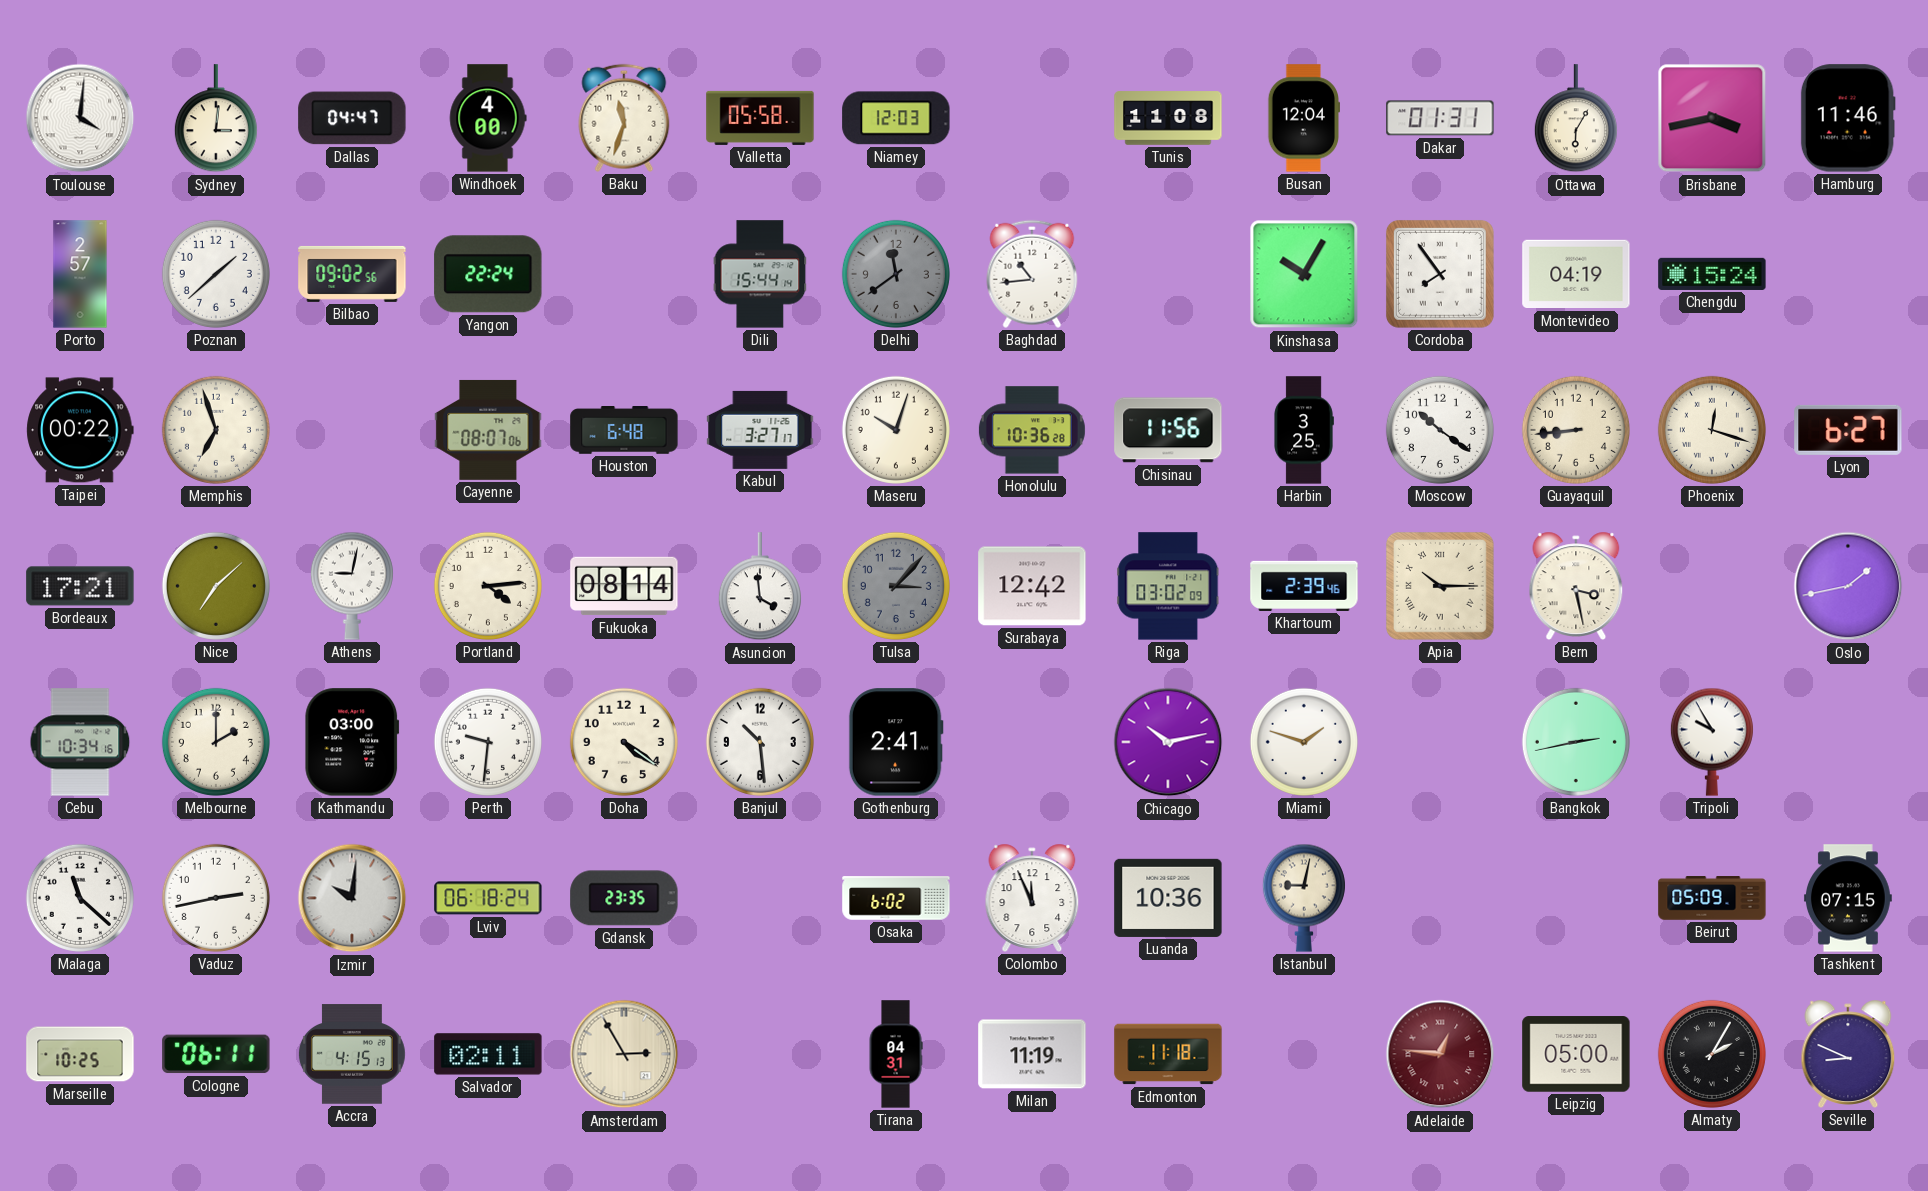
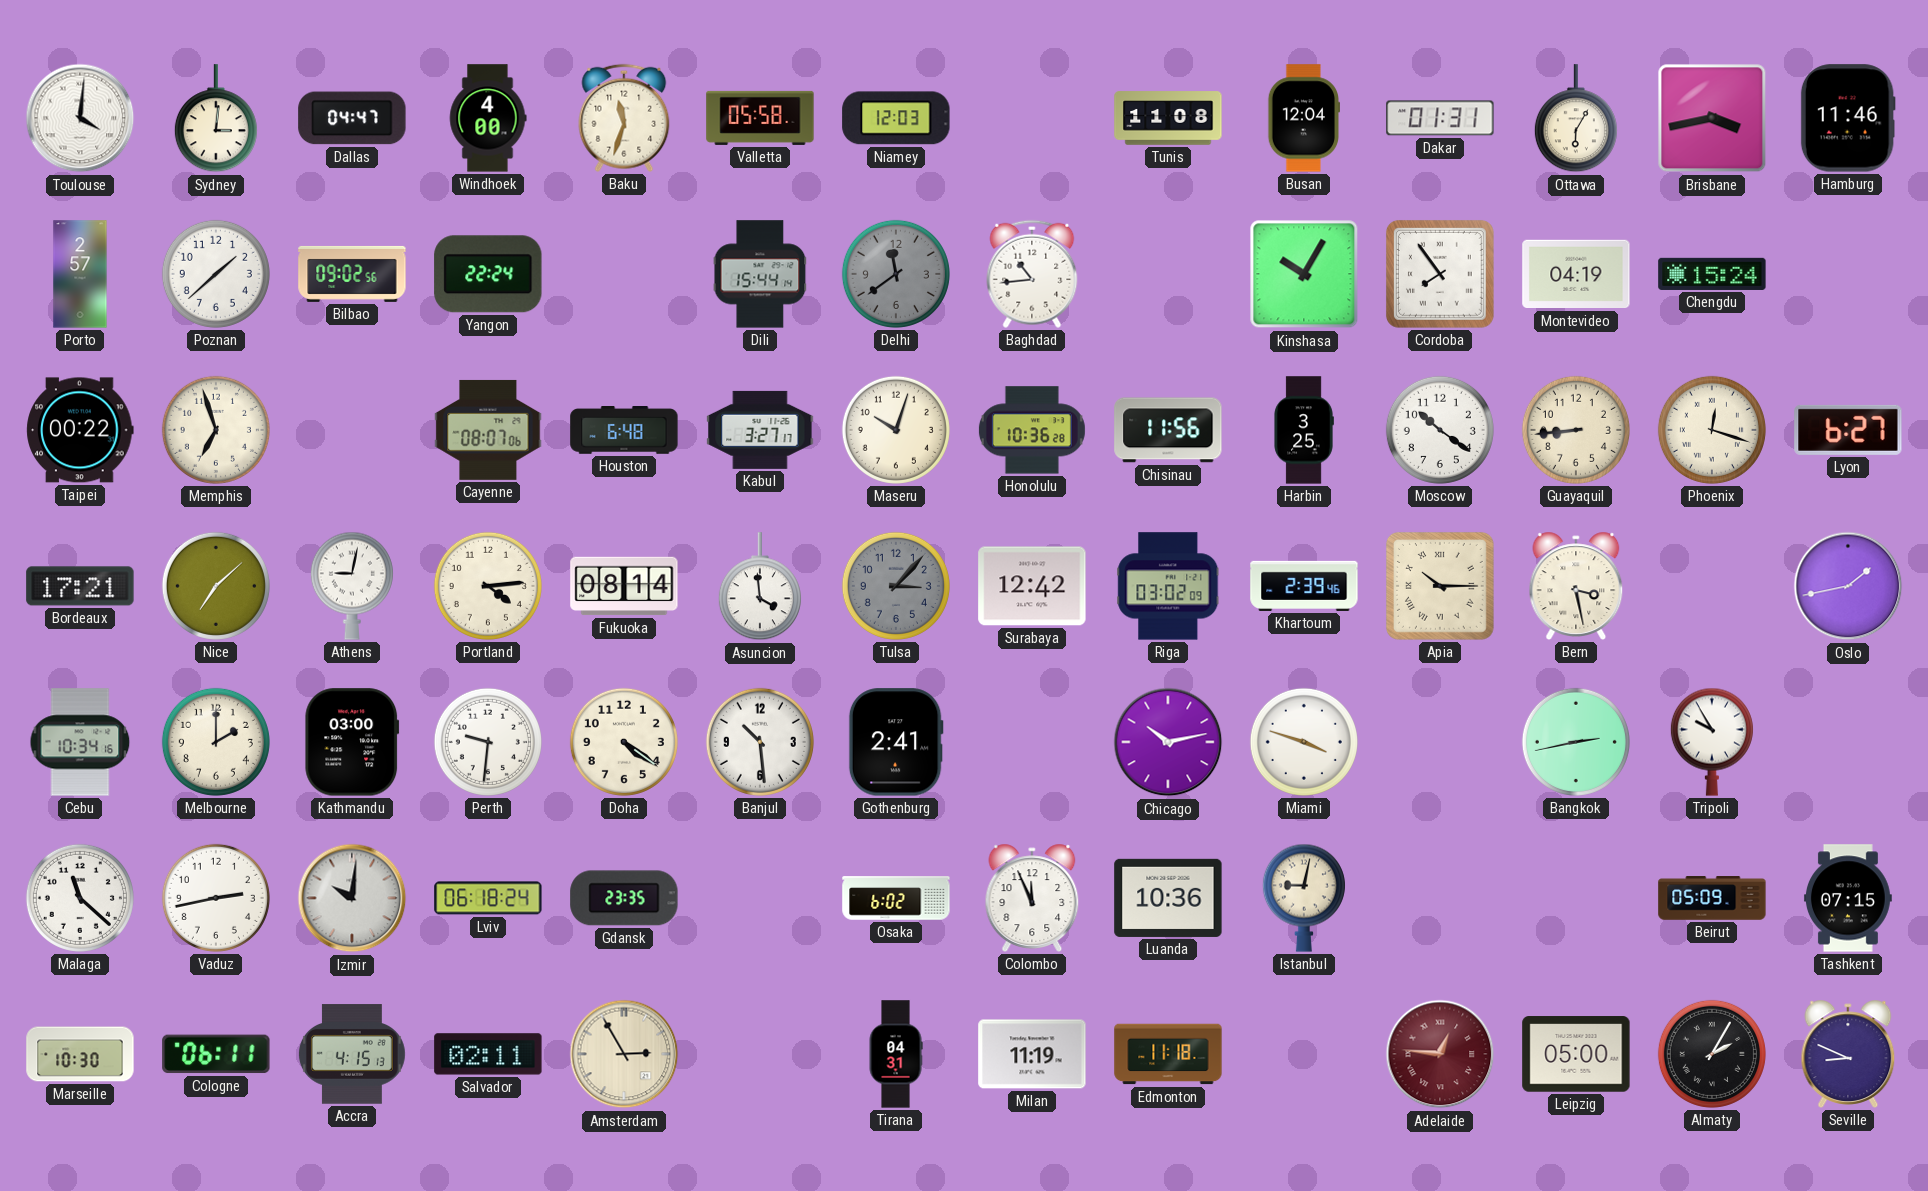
Miami: 1:48 -> 3:48 (1304, 742)
Marseille: 10:25 -> 10:30 (80, 1054)
